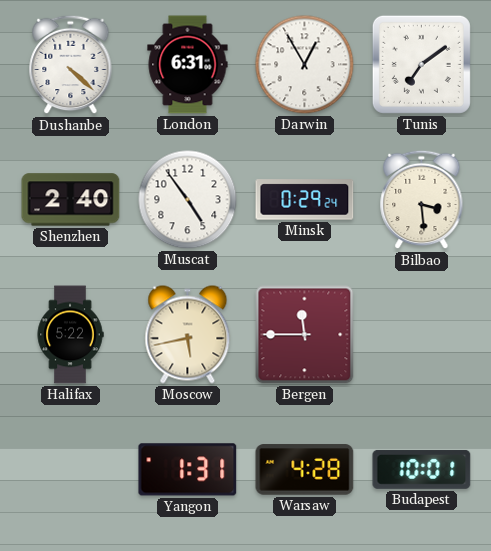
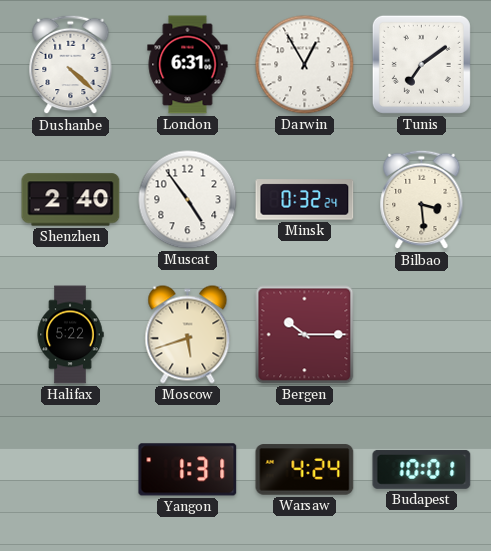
Minsk: 0:29 -> 0:32 (305, 200)
Moscow: 5:43 -> 5:42 (188, 335)
Bergen: 11:45 -> 10:15 (305, 335)
Warsaw: 4:28 -> 4:24 (305, 470)
